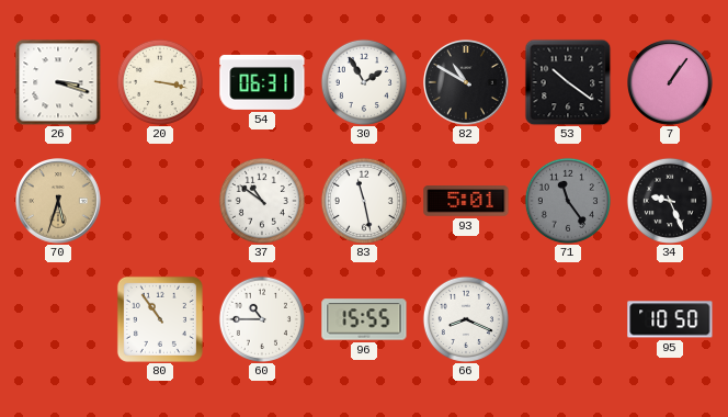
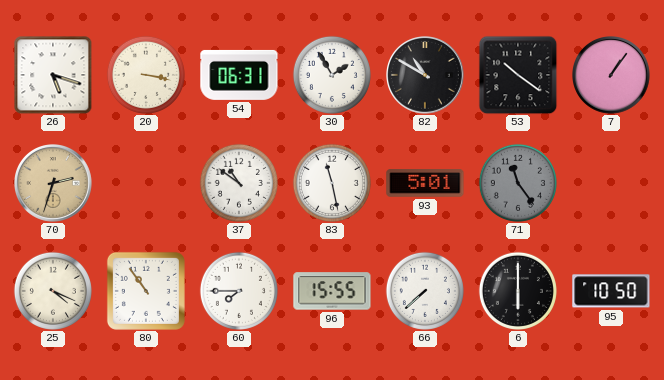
26: 3:18 -> 5:18 (53, 75)
70: 5:33 -> 2:33 (54, 184)
34: 9:26 -> none (670, 201)
25: none -> 4:19 (53, 291)
60: 10:45 -> 7:45 (239, 291)
66: 8:19 -> 7:38 (425, 291)
6: none -> 6:00 (518, 291)
